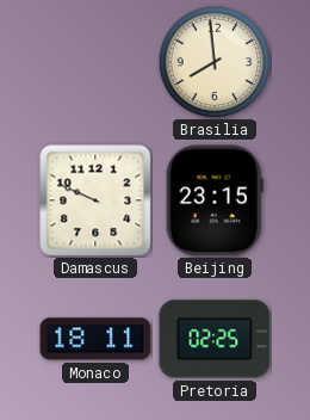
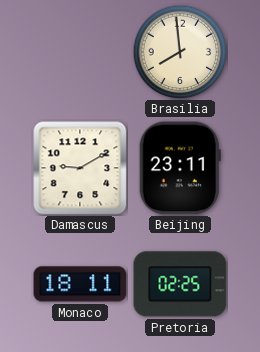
Damascus: 9:49 -> 9:10 (80, 168)
Beijing: 23:15 -> 23:11 (180, 168)
